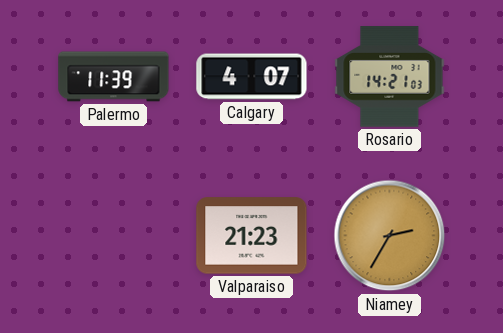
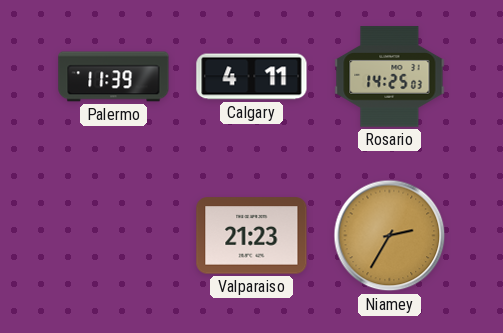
Calgary: 4:07 -> 4:11 (252, 77)
Rosario: 14:21 -> 14:25 (390, 77)
